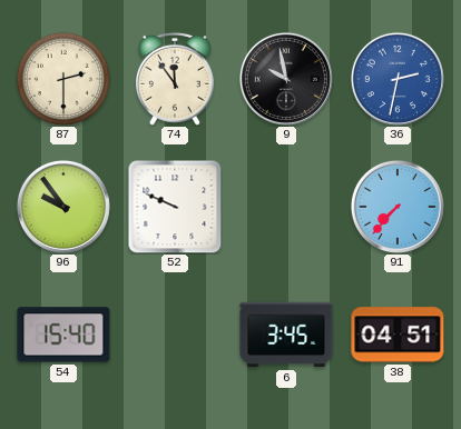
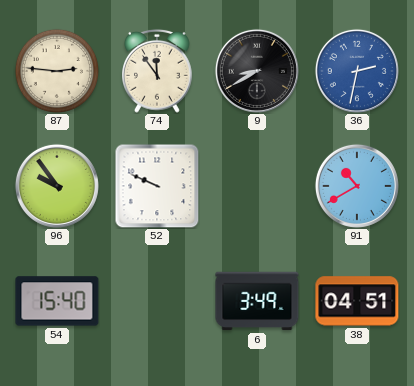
87: 2:30 -> 2:46 (56, 70)
9: 9:58 -> 8:40 (257, 71)
91: 7:37 -> 10:40 (357, 186)
6: 3:45 -> 3:49 (257, 301)
